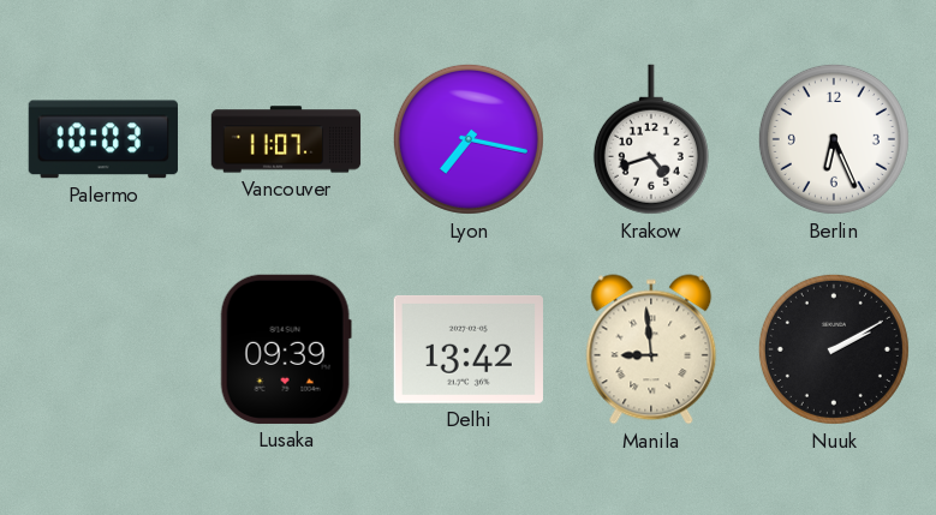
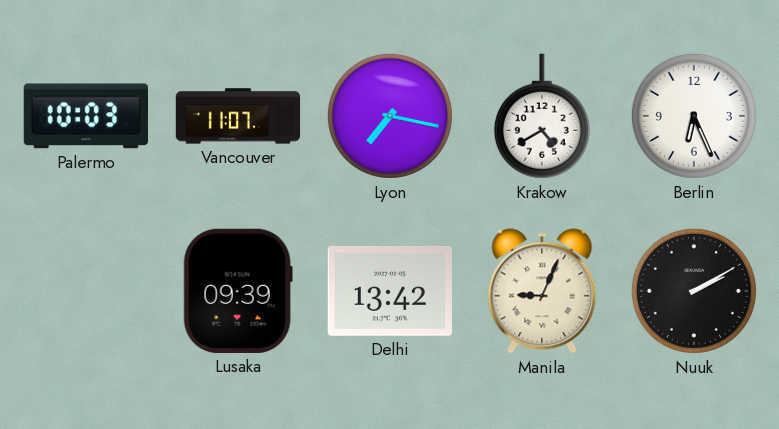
Krakow: 4:42 -> 4:40 (542, 116)
Manila: 8:59 -> 9:04 (542, 291)
